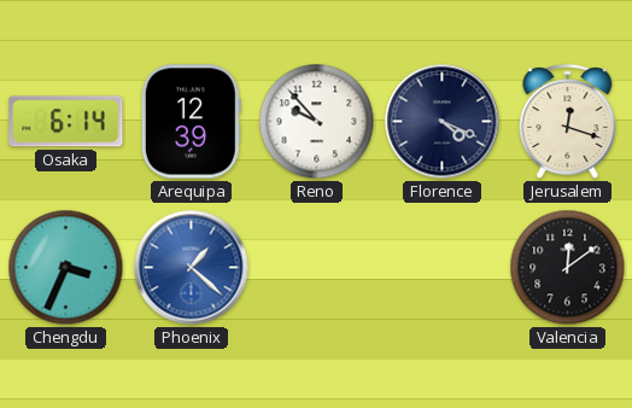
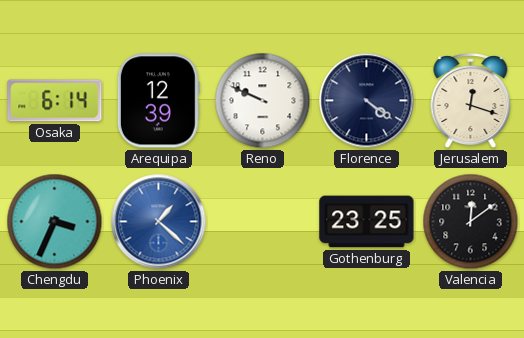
Reno: 9:53 -> 9:49 (263, 101)
Florence: 4:19 -> 4:21 (367, 101)
Gothenburg: none -> 23:25 (367, 222)
